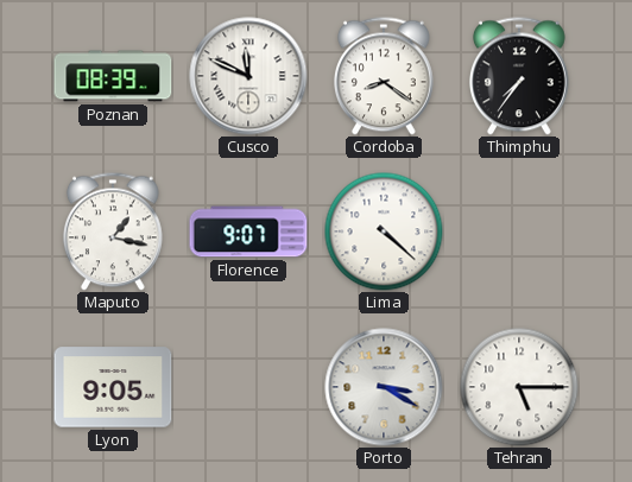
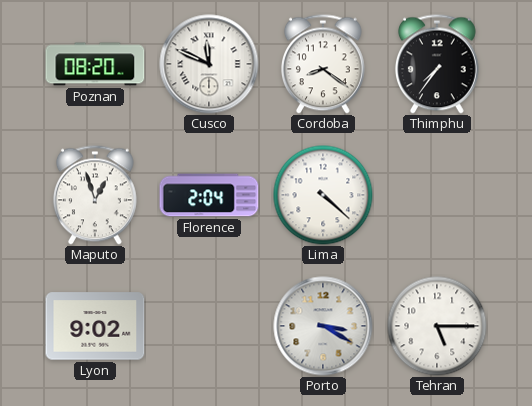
Poznan: 08:39 -> 08:20 (95, 64)
Maputo: 1:17 -> 12:57 (95, 195)
Florence: 9:07 -> 2:04 (209, 195)
Lyon: 9:05 -> 9:02 (95, 326)
